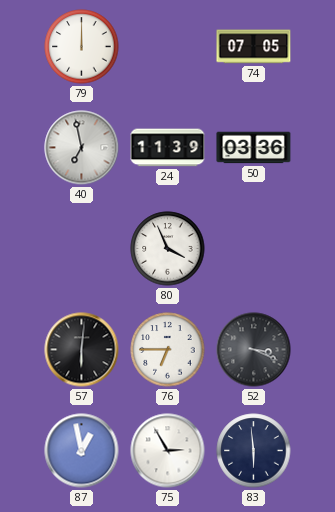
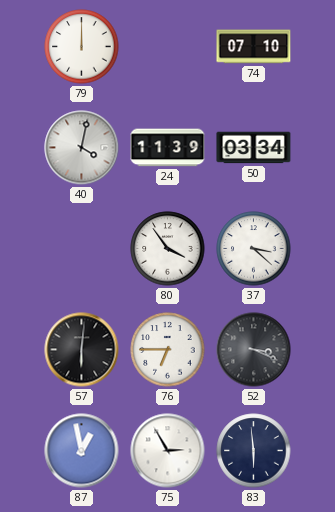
74: 07:05 -> 07:10 (254, 47)
40: 6:58 -> 4:02 (82, 148)
50: 03:36 -> 03:34 (254, 148)
80: 3:56 -> 3:54 (168, 249)
37: none -> 3:22 (254, 249)
